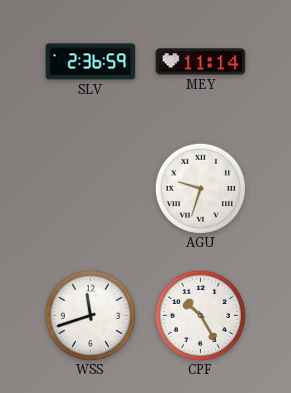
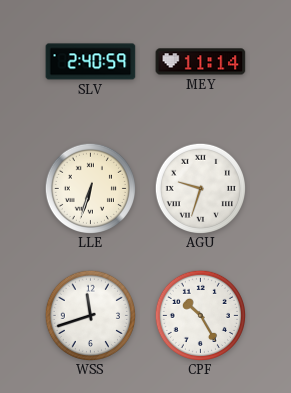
SLV: 2:36 -> 2:40 (91, 62)
LLE: none -> 6:33 (90, 188)
